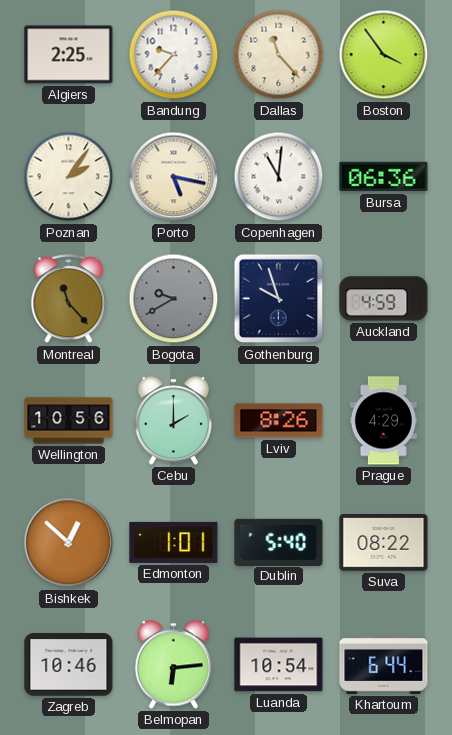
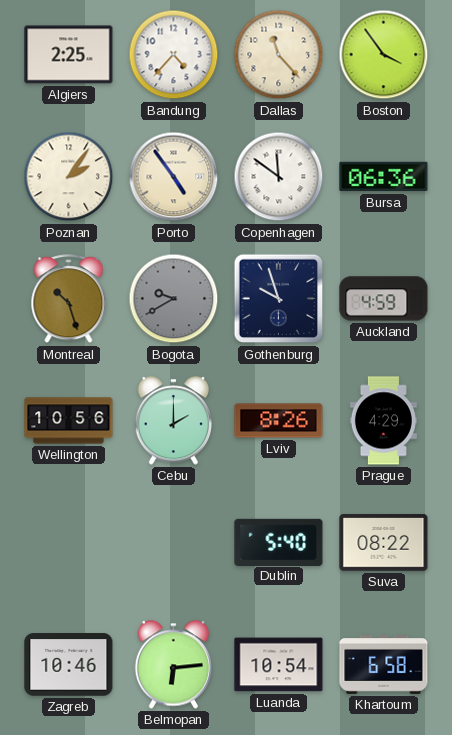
Bandung: 9:37 -> 4:37 (174, 55)
Porto: 5:17 -> 4:54 (174, 177)
Copenhagen: 11:01 -> 11:51 (279, 177)
Montreal: 11:23 -> 10:27 (69, 299)
Bishkek: 12:52 -> none (69, 543)
Edmonton: 1:01 -> none (174, 542)
Khartoum: 6:44 -> 6:58 (384, 665)
